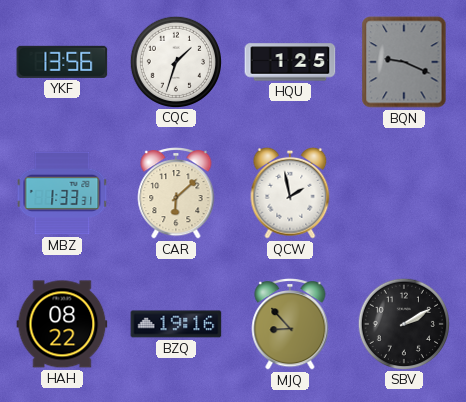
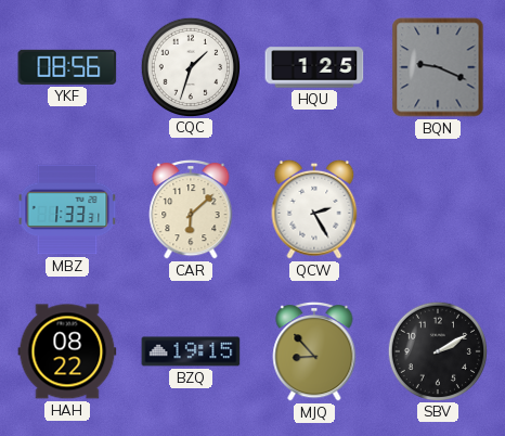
YKF: 13:56 -> 08:56 (67, 67)
QCW: 1:58 -> 2:25 (314, 209)
BZQ: 19:16 -> 19:15 (191, 351)
